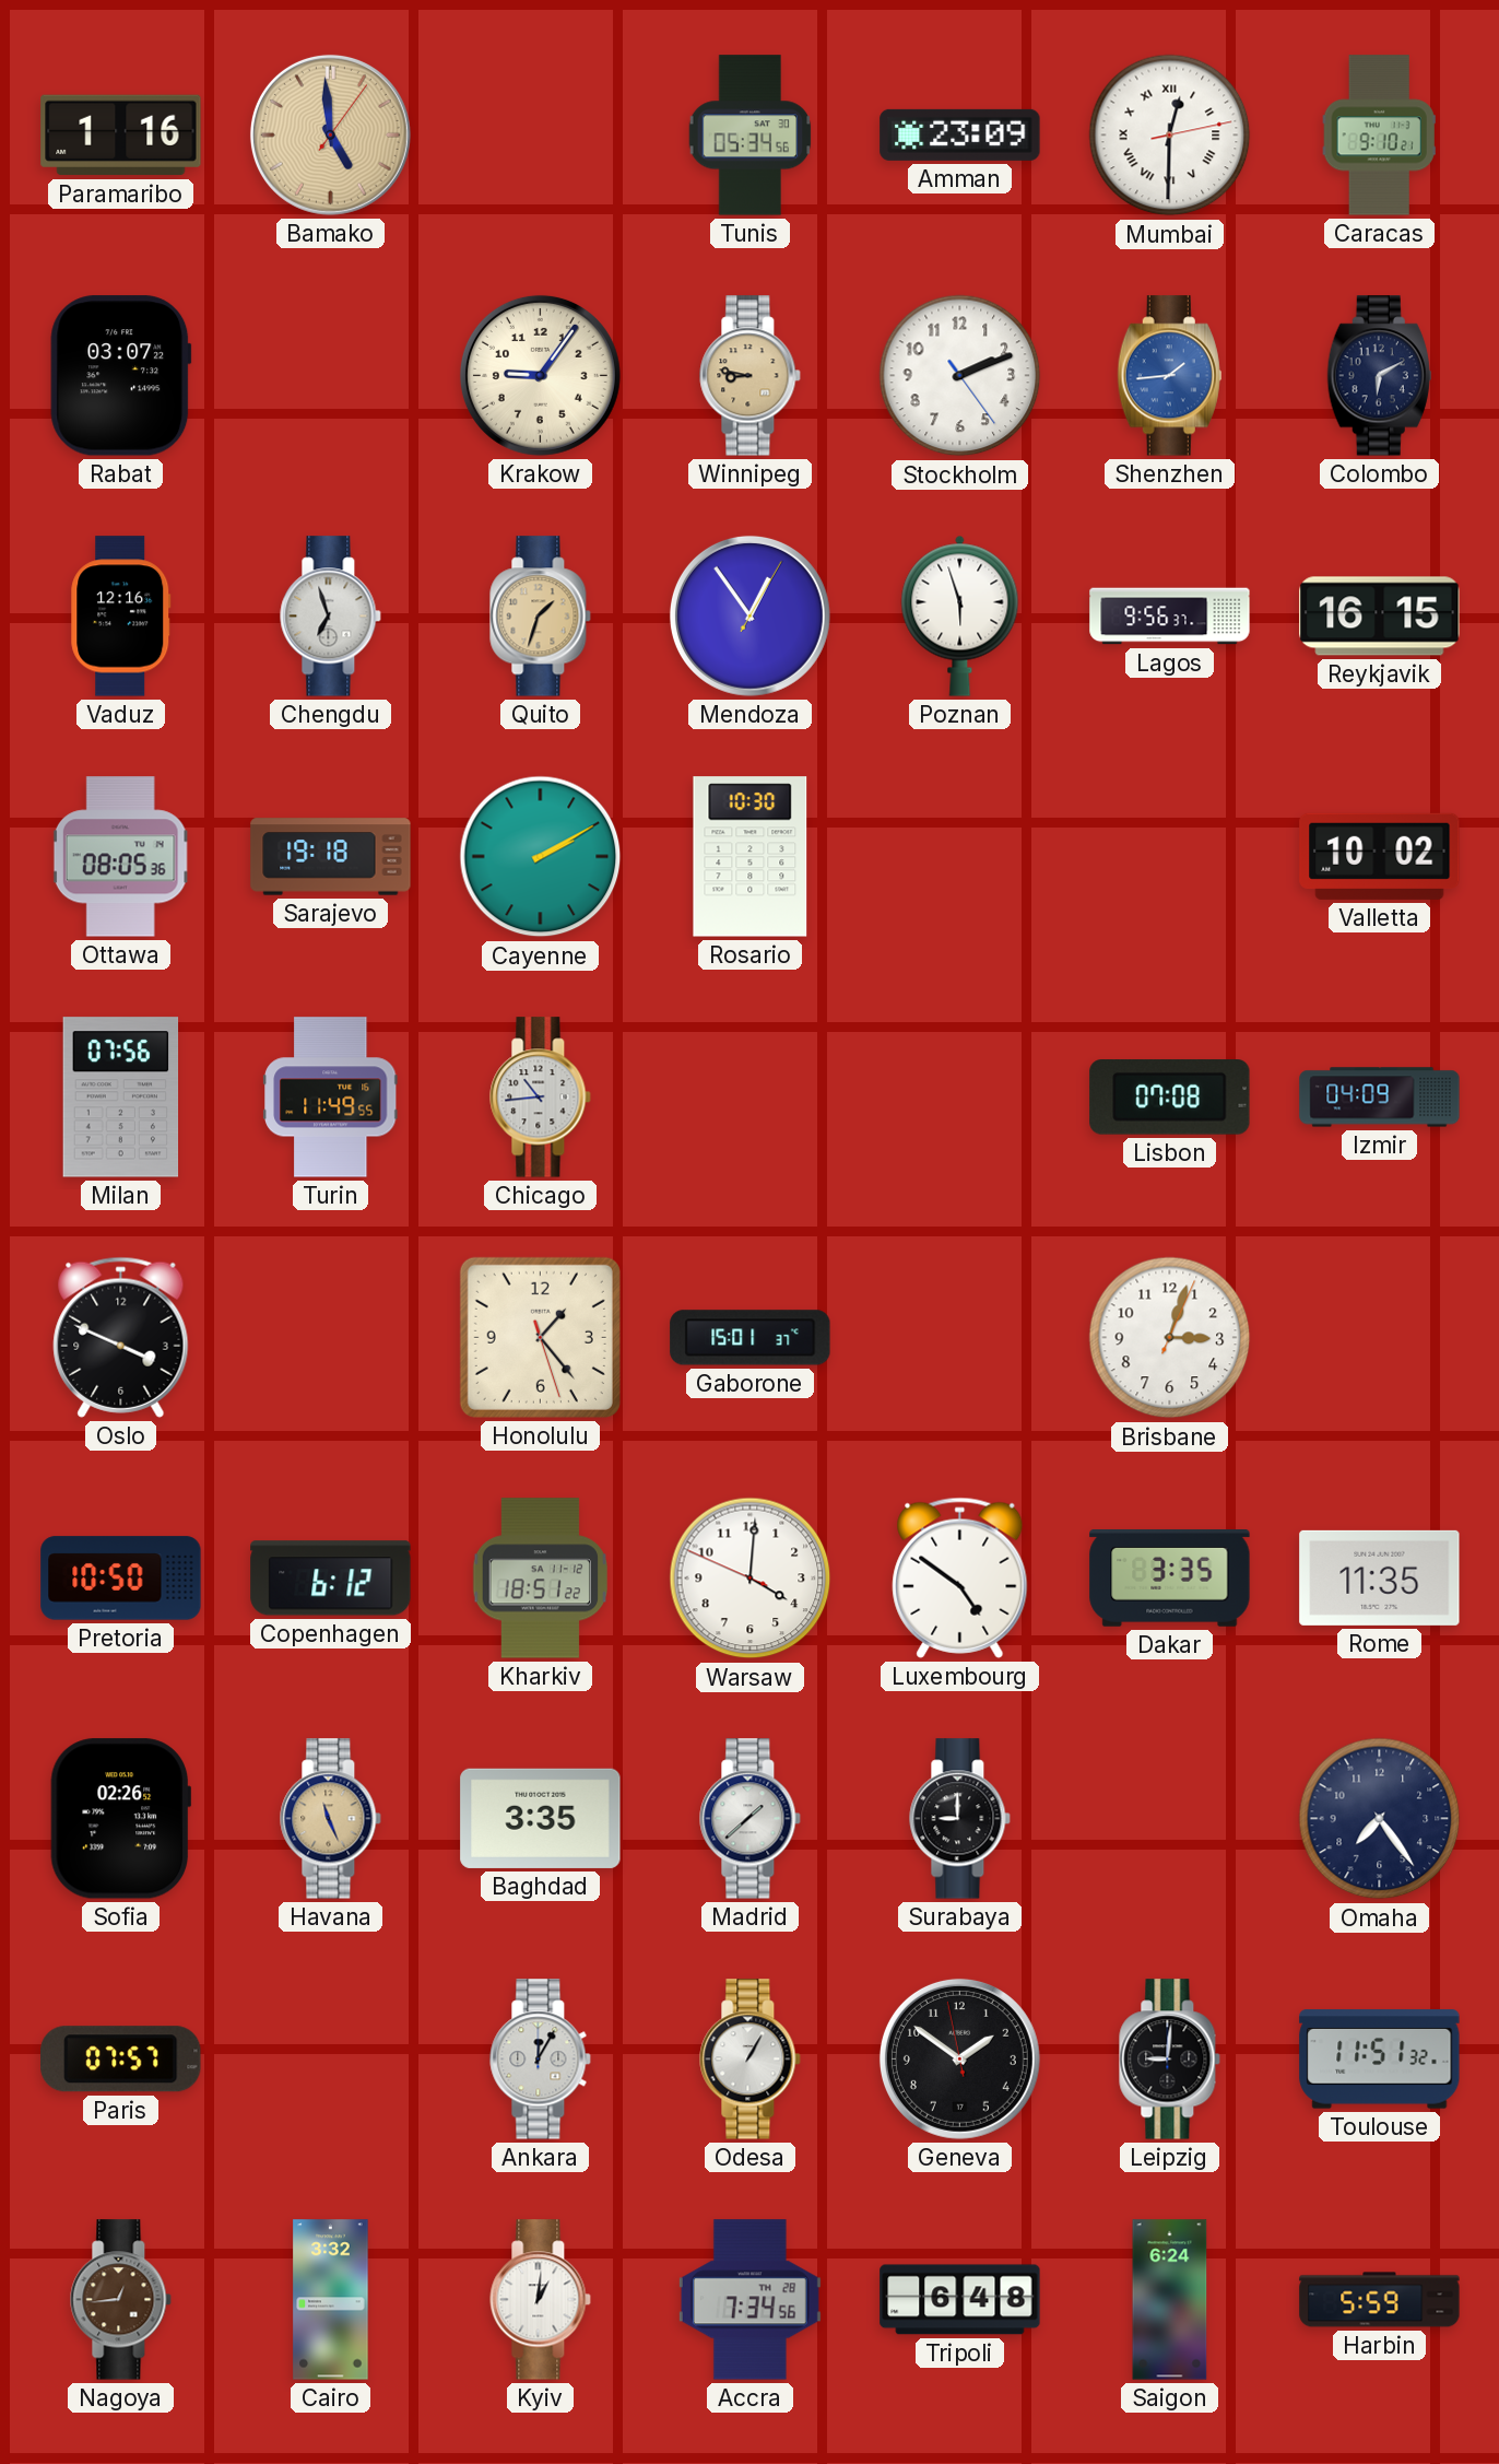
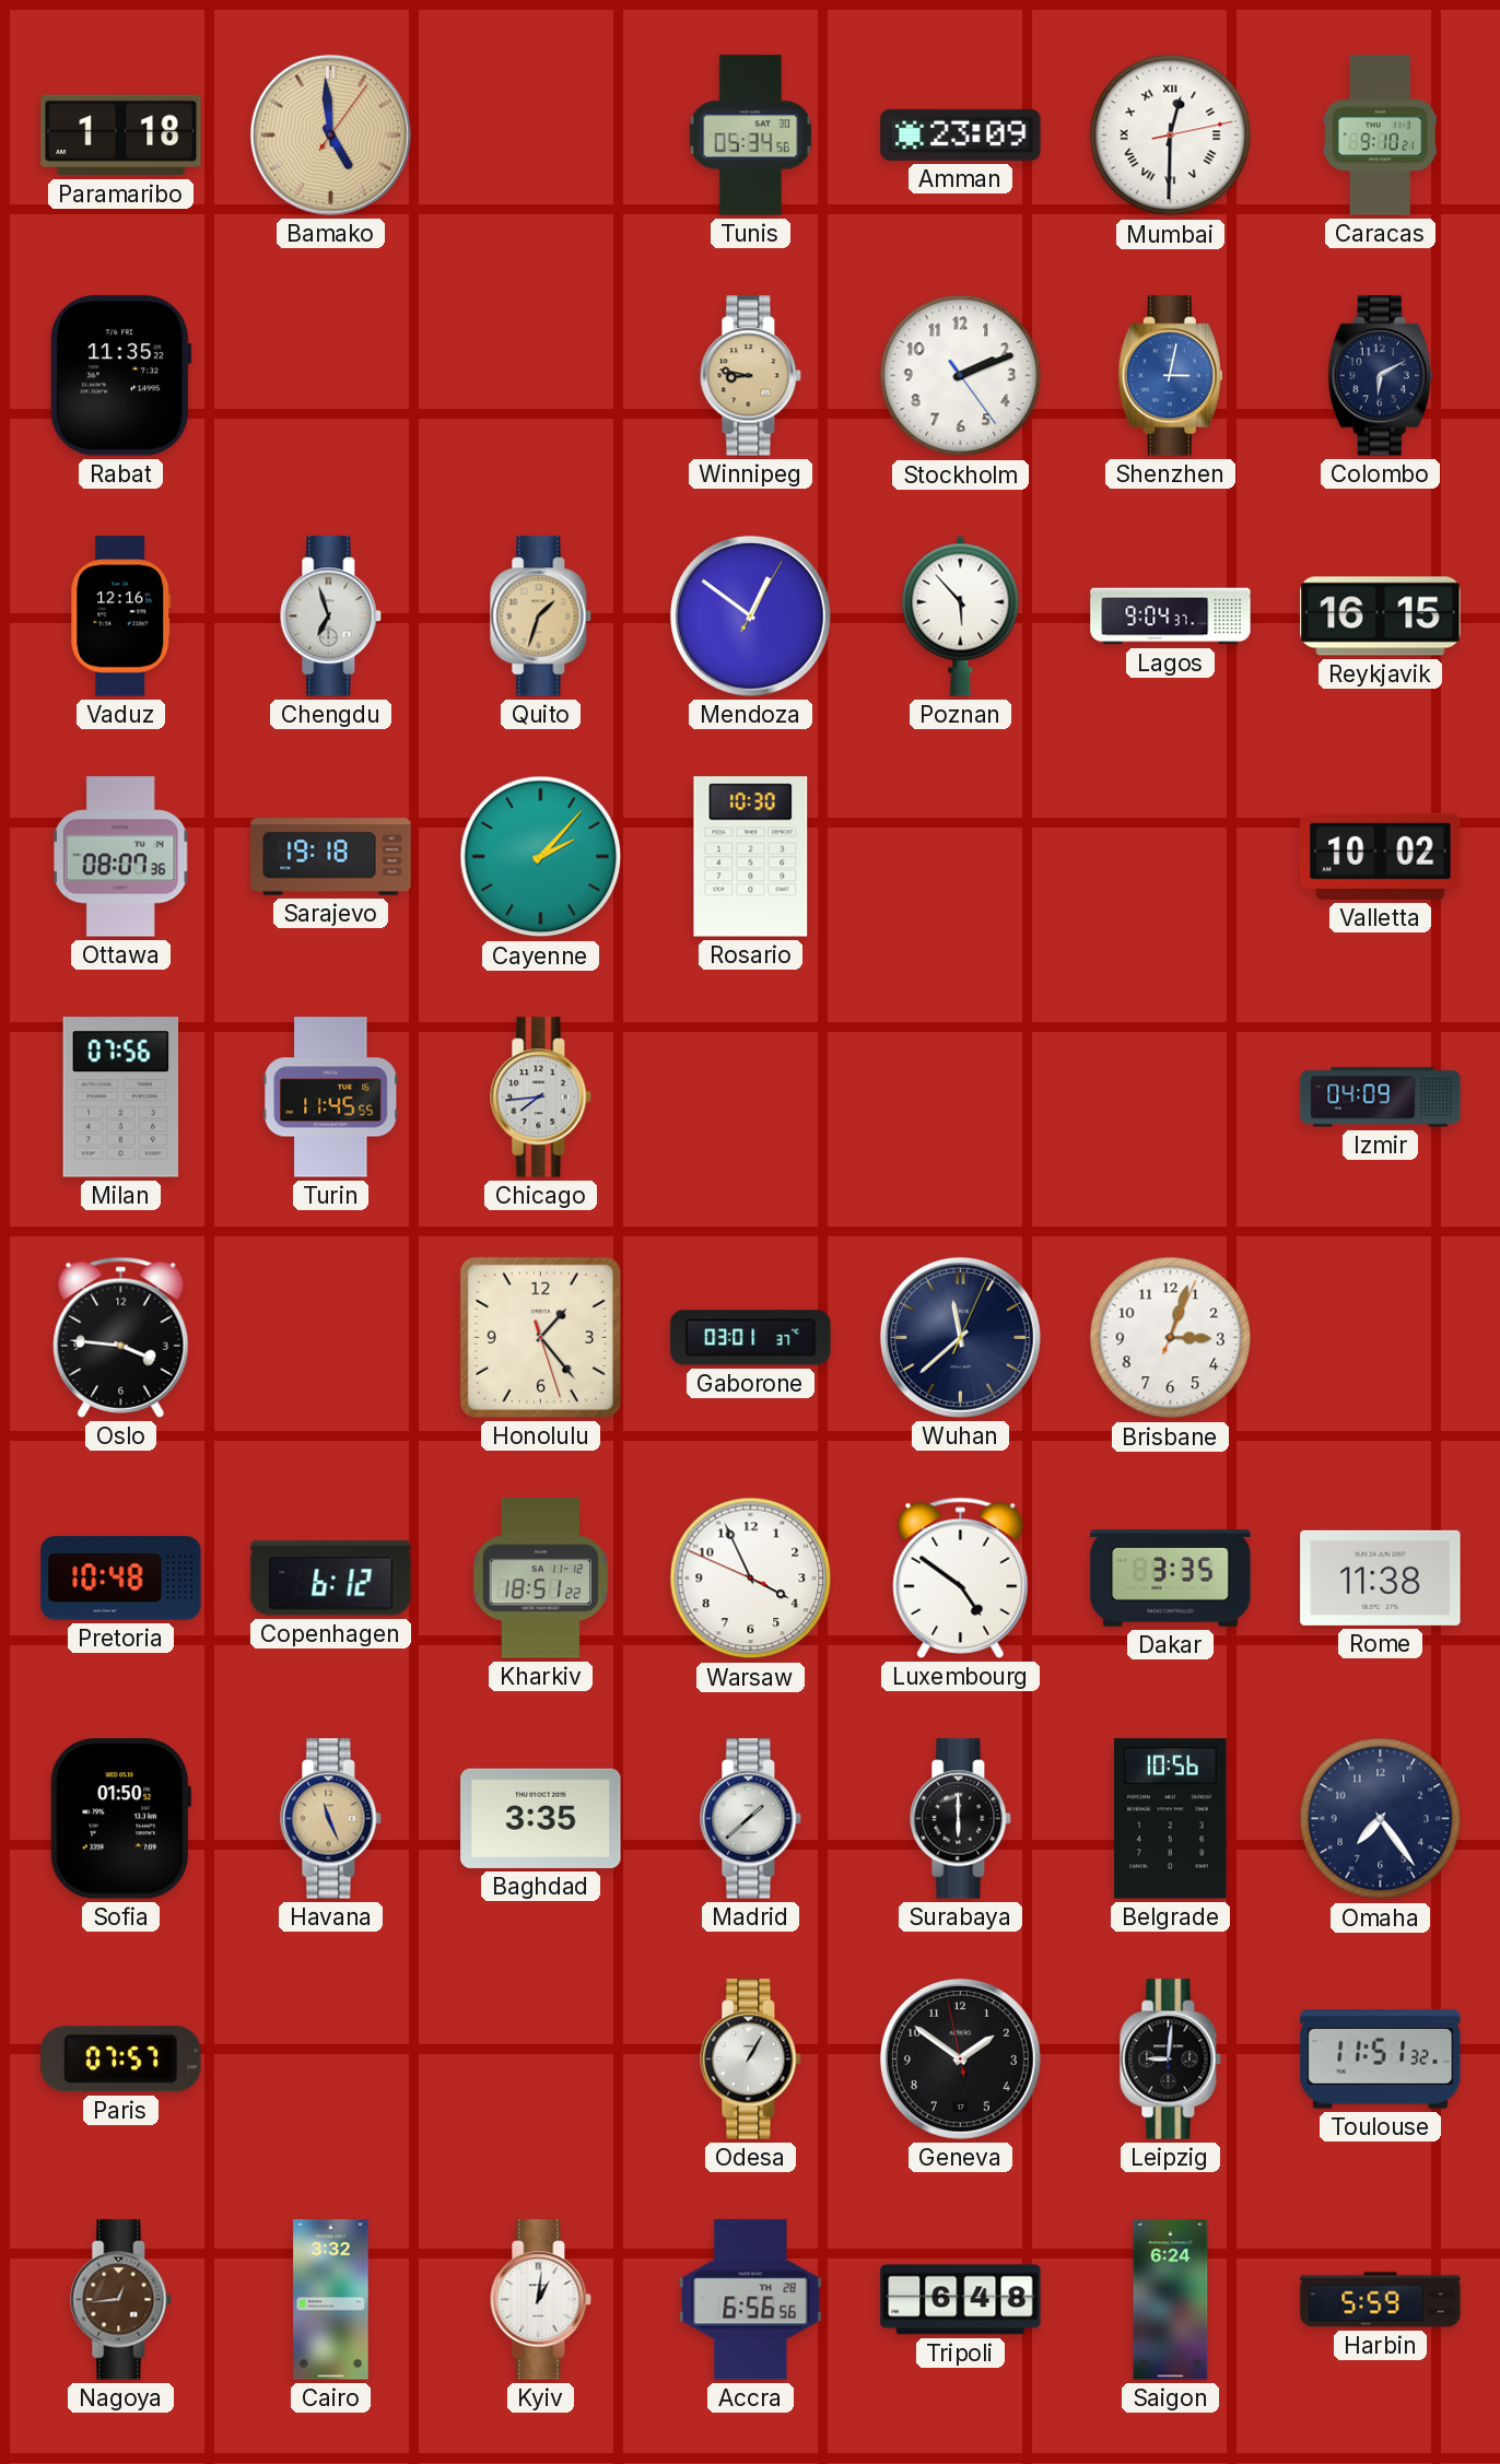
Paramaribo: 1:16 -> 1:18 (121, 136)
Rabat: 03:07 -> 11:35 (121, 376)
Krakow: 9:06 -> none (540, 375)
Shenzhen: 1:44 -> 3:02 (1170, 376)
Mendoza: 12:54 -> 12:51 (750, 615)
Poznan: 5:57 -> 5:53 (961, 615)
Lagos: 9:56 -> 9:04 (1171, 617)
Ottawa: 08:05 -> 08:07 (120, 857)
Cayenne: 2:10 -> 2:07 (541, 857)
Turin: 11:49 -> 11:45 (330, 1098)
Chicago: 10:44 -> 7:44 (541, 1098)
Lisbon: 07:08 -> none (1170, 1098)
Oslo: 3:49 -> 3:46 (121, 1337)
Gaborone: 15:01 -> 03:01 (751, 1338)
Wuhan: none -> 11:38 (960, 1337)
Pretoria: 10:50 -> 10:48 (121, 1579)
Warsaw: 4:00 -> 3:55 (751, 1579)
Rome: 11:35 -> 11:38 (1381, 1577)
Sofia: 02:26 -> 01:50 (120, 1819)
Surabaya: 9:00 -> 6:00 (961, 1819)
Belgrade: none -> 10:56 (1171, 1819)
Ankara: 12:05 -> none (541, 2060)
Accra: 7:34 -> 6:56 (750, 2300)
